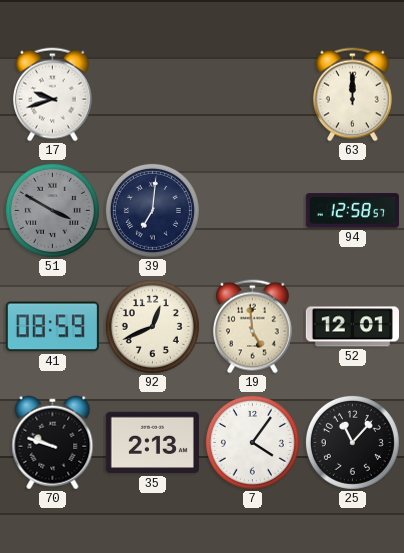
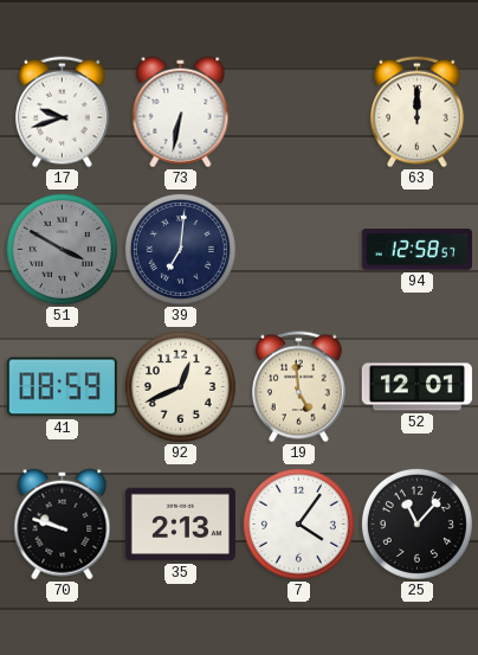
73: none -> 6:32 (181, 113)
